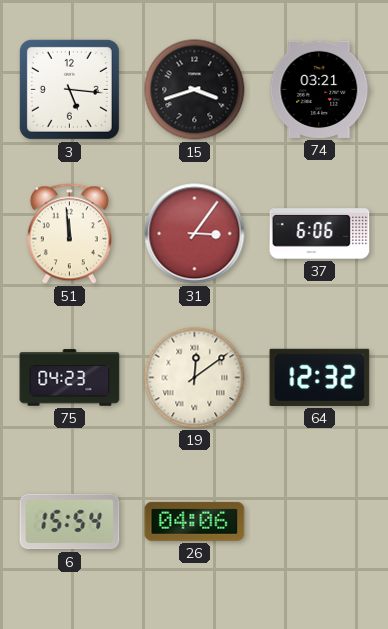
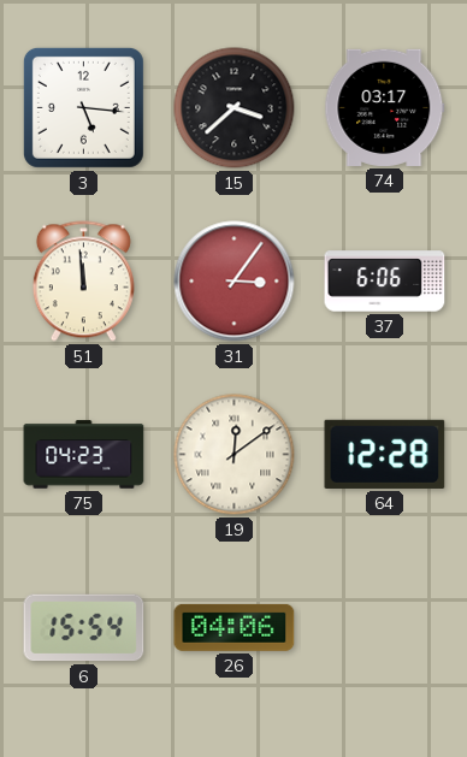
15: 3:42 -> 3:38 (235, 108)
74: 03:21 -> 03:17 (385, 107)
64: 12:32 -> 12:28 (385, 454)
